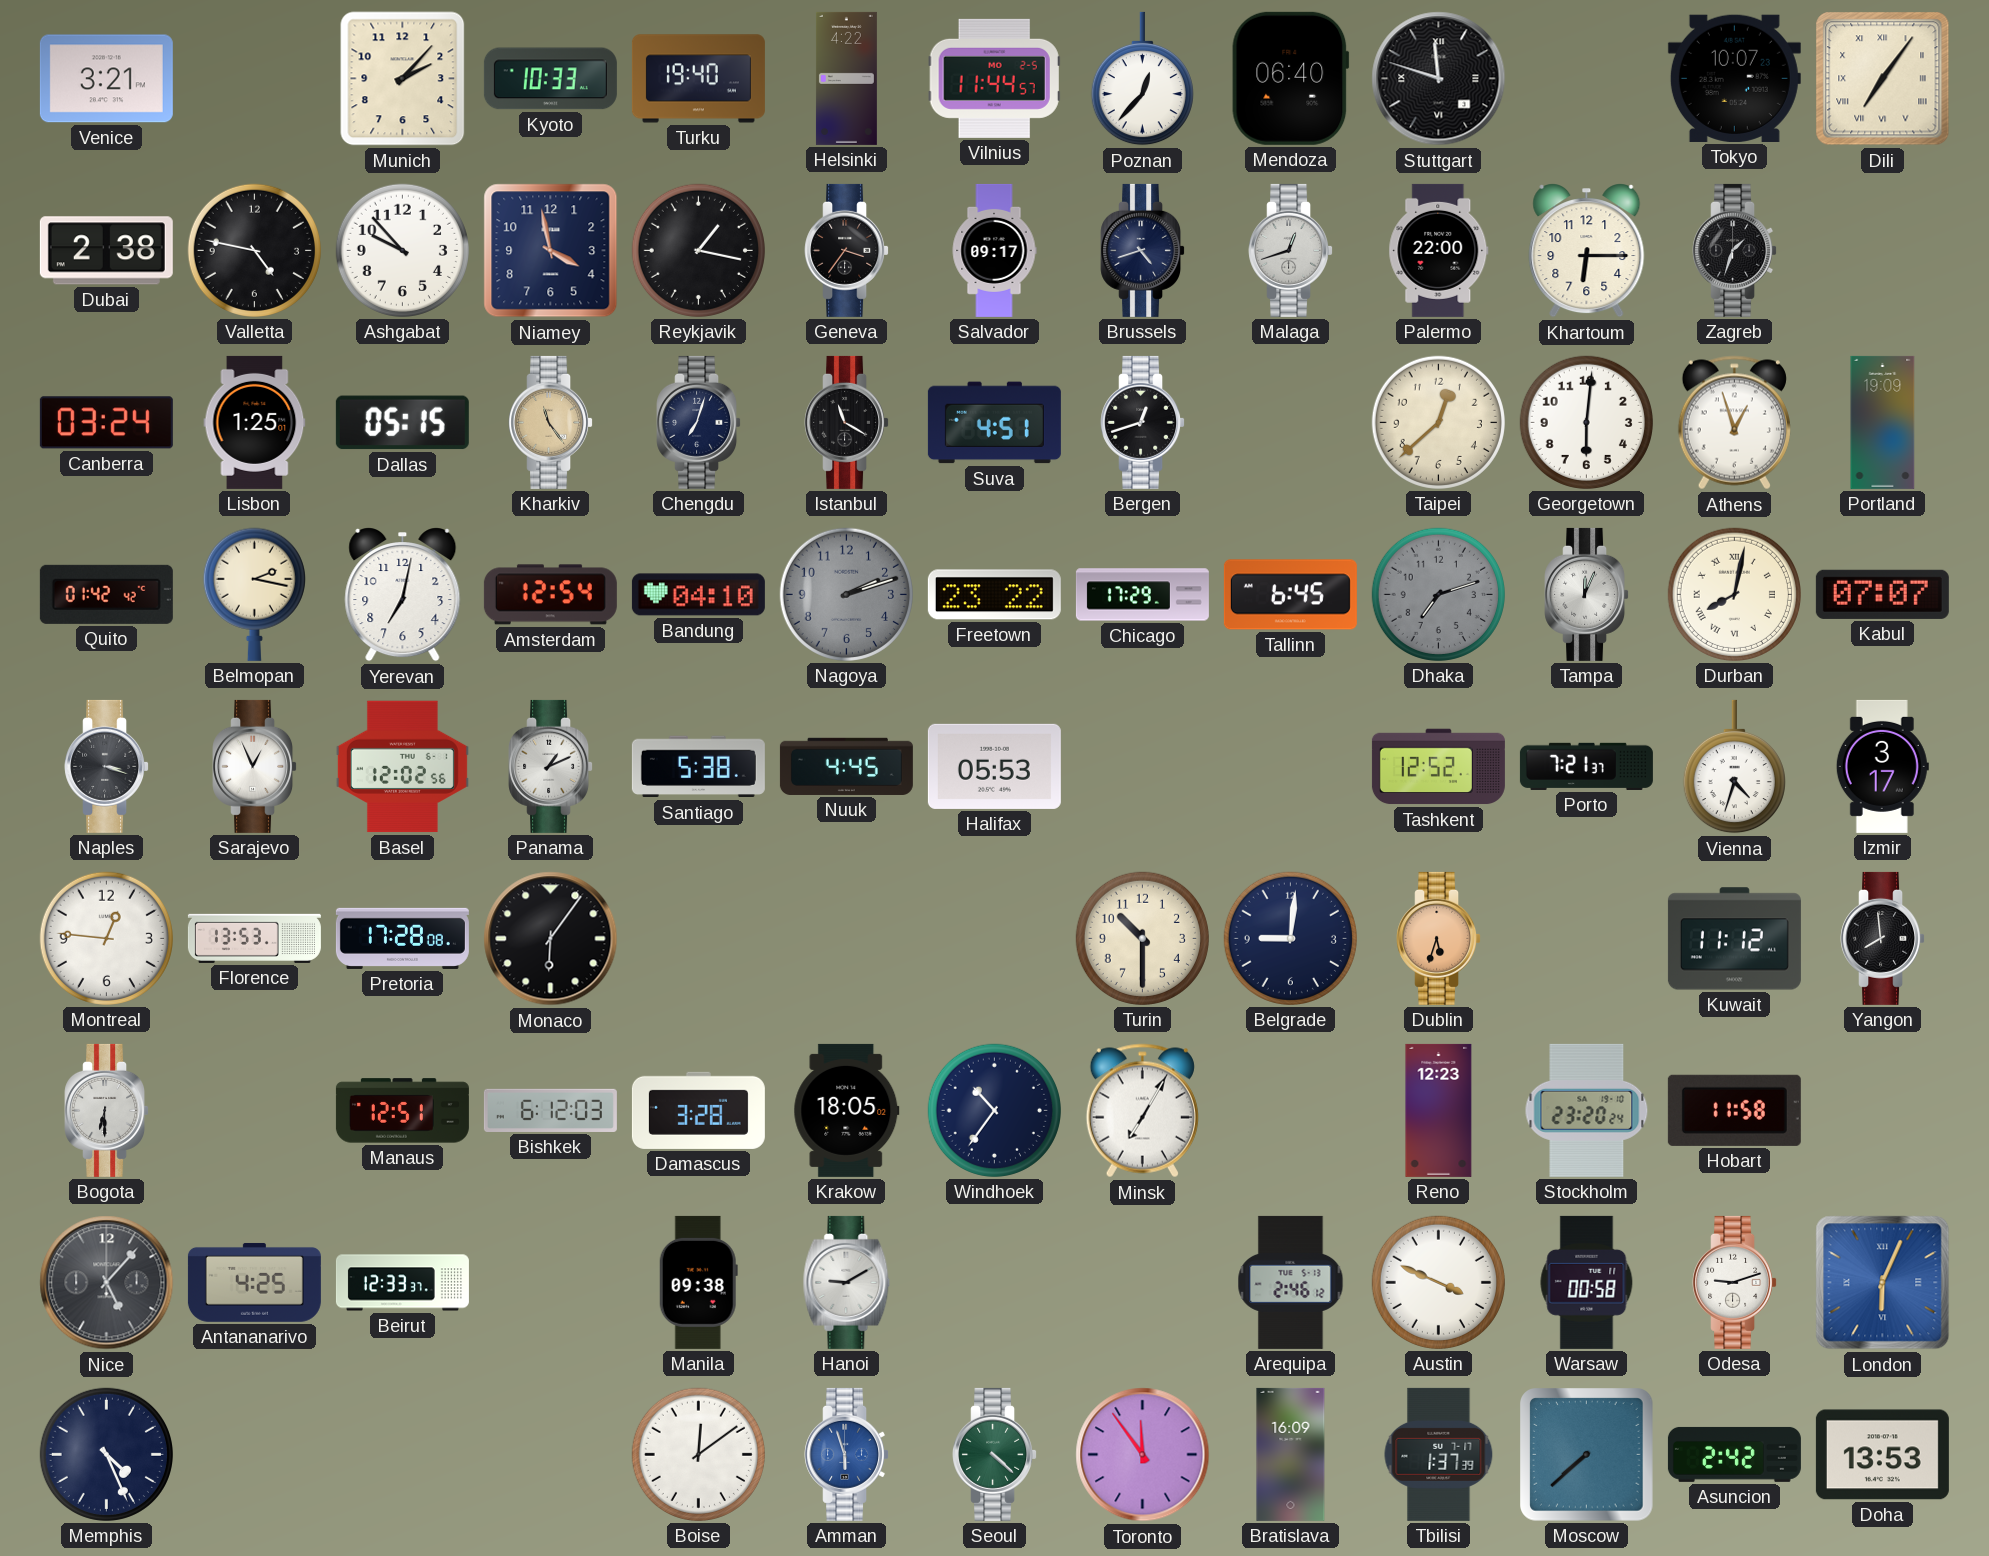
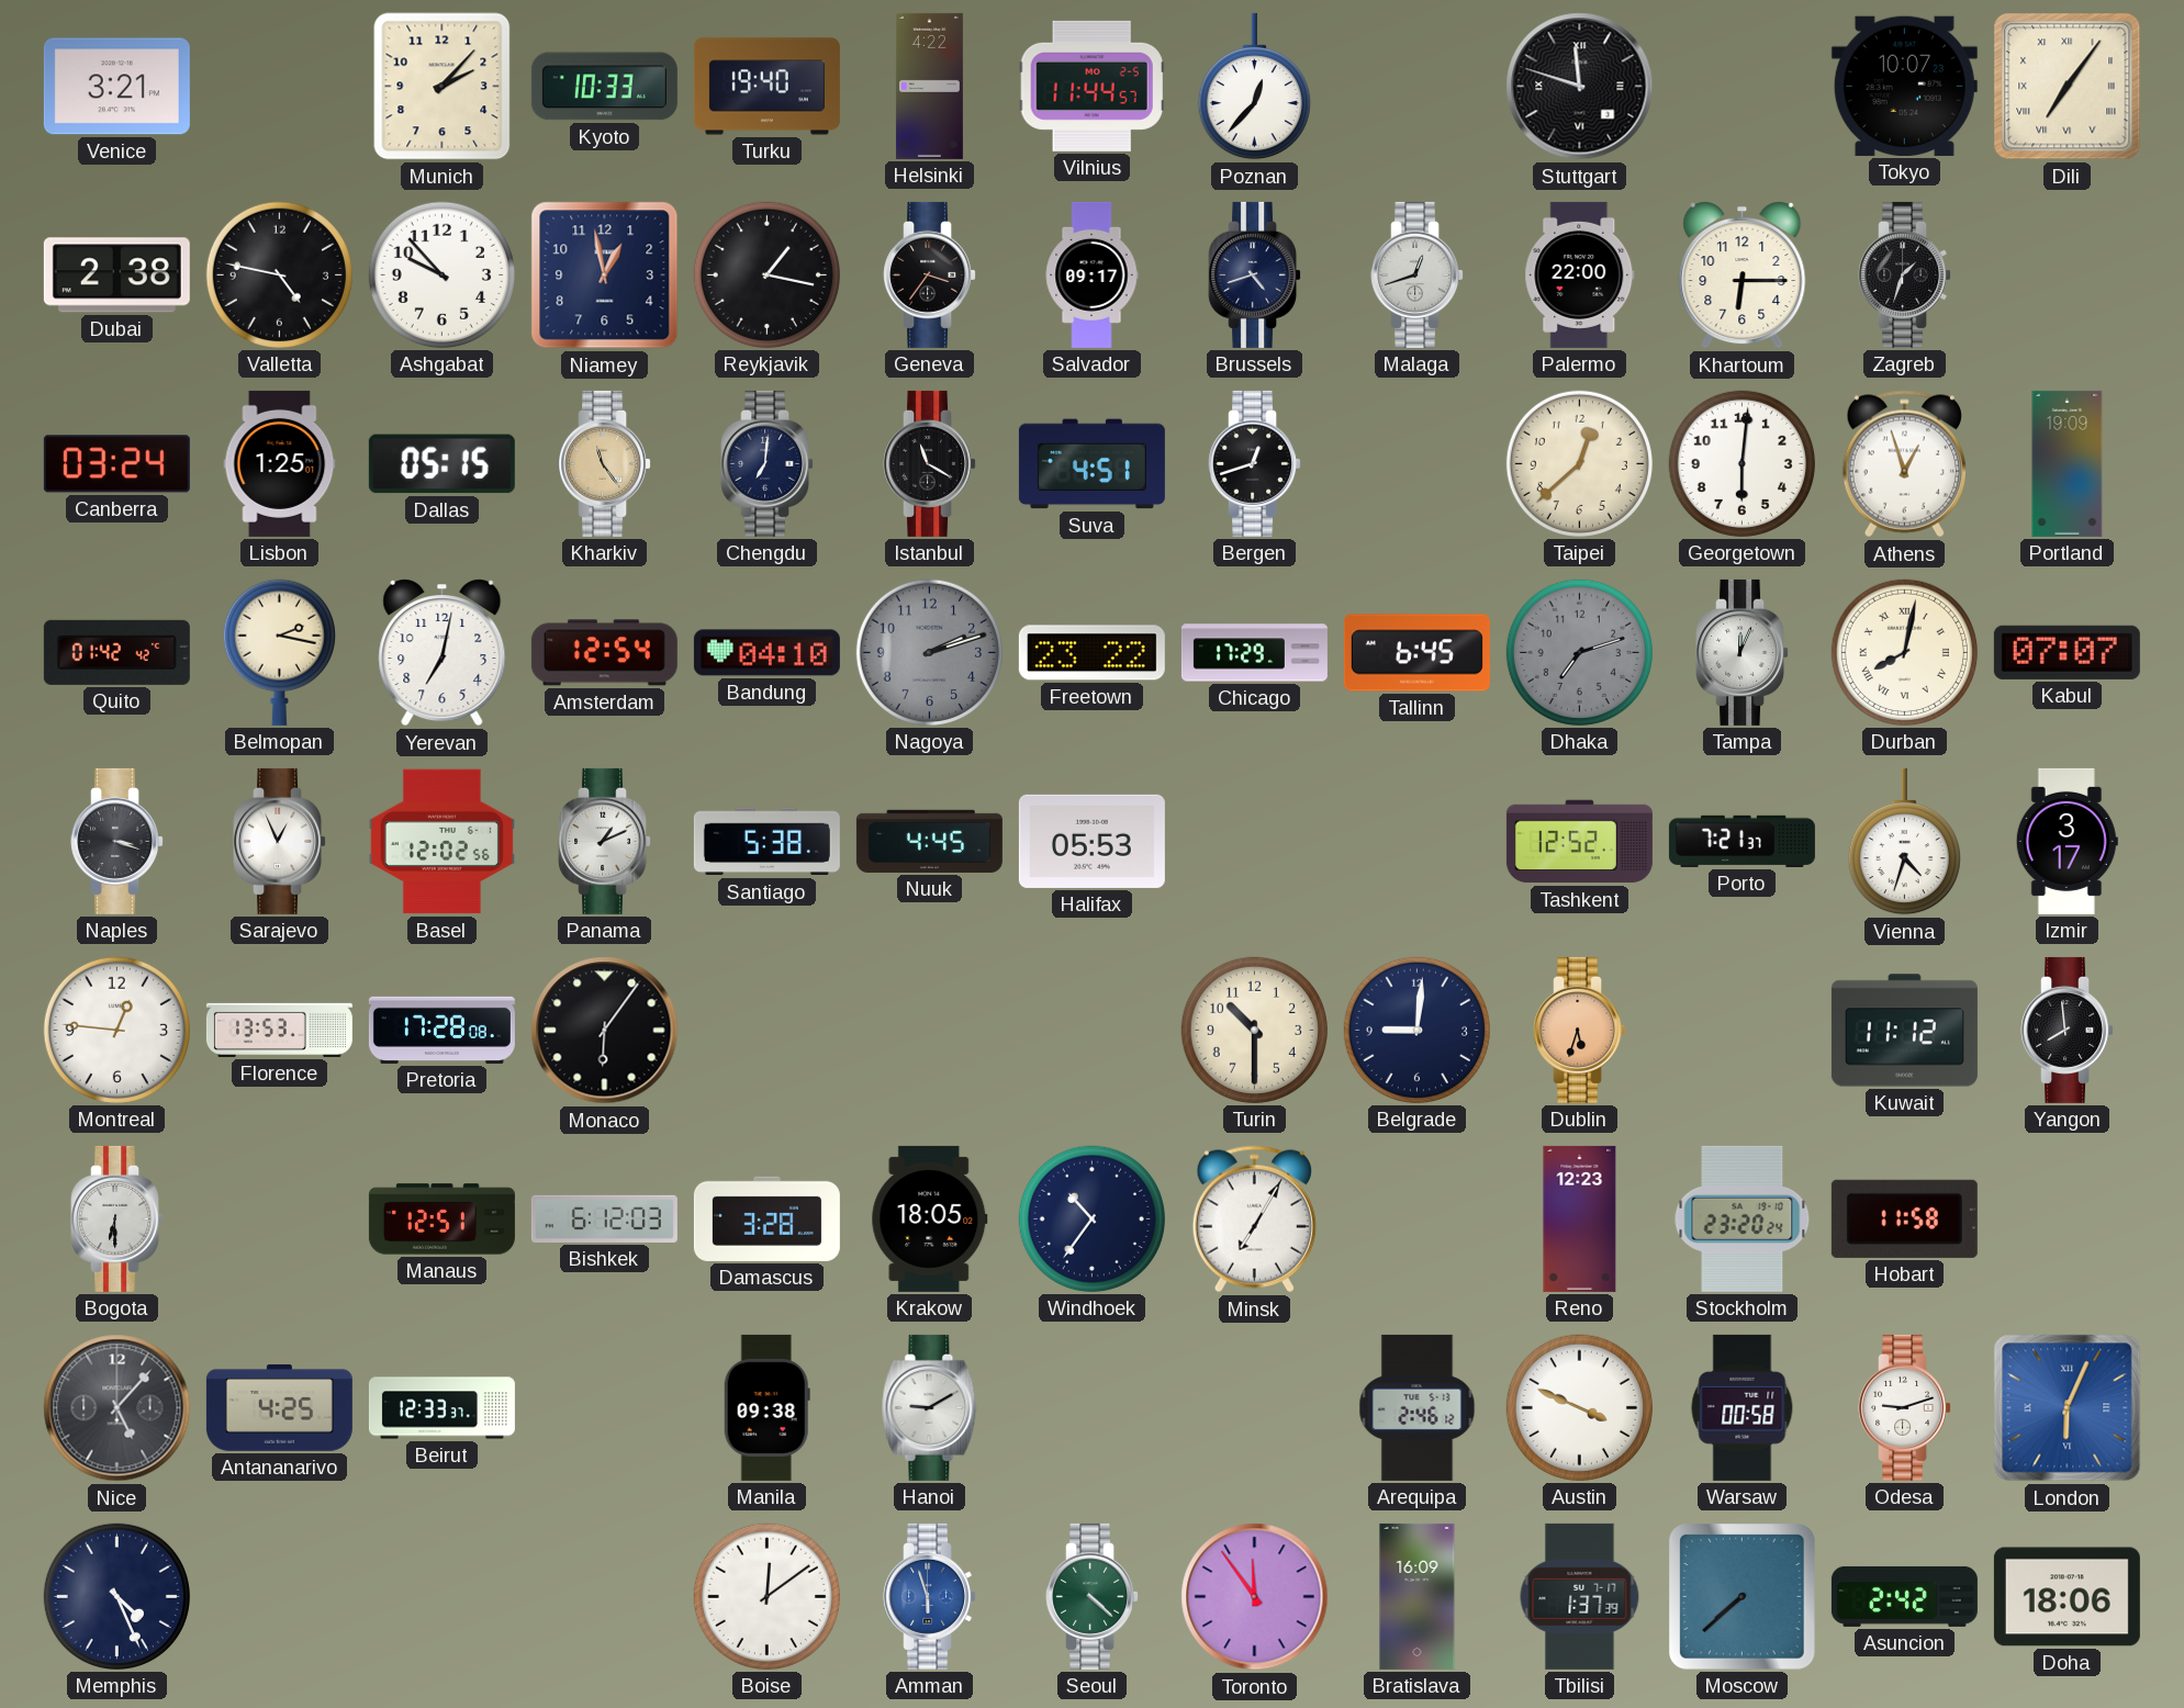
Mendoza: 06:40 -> none (1291, 78)
Niamey: 3:58 -> 12:58 (605, 276)
Chengdu: 7:03 -> 7:01 (768, 463)
Doha: 13:53 -> 18:06 (2067, 1597)
